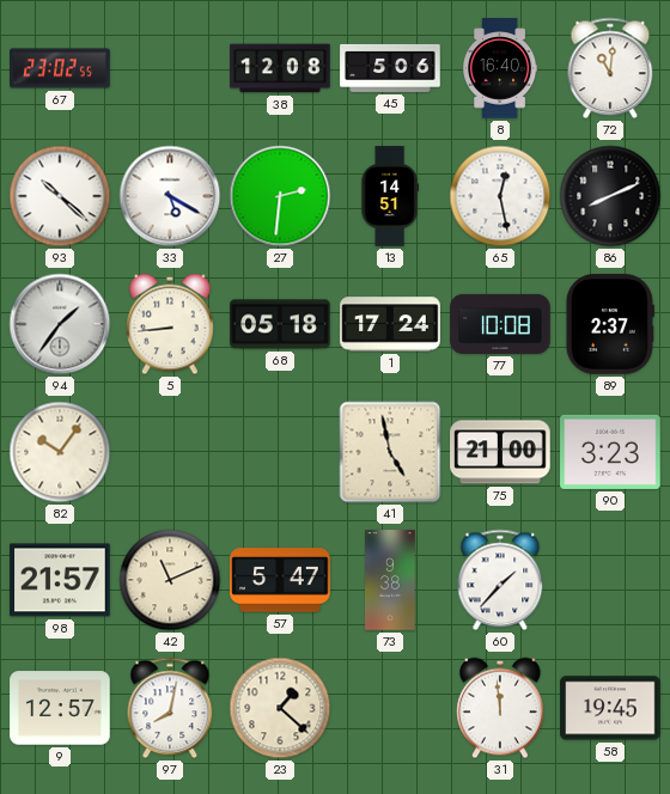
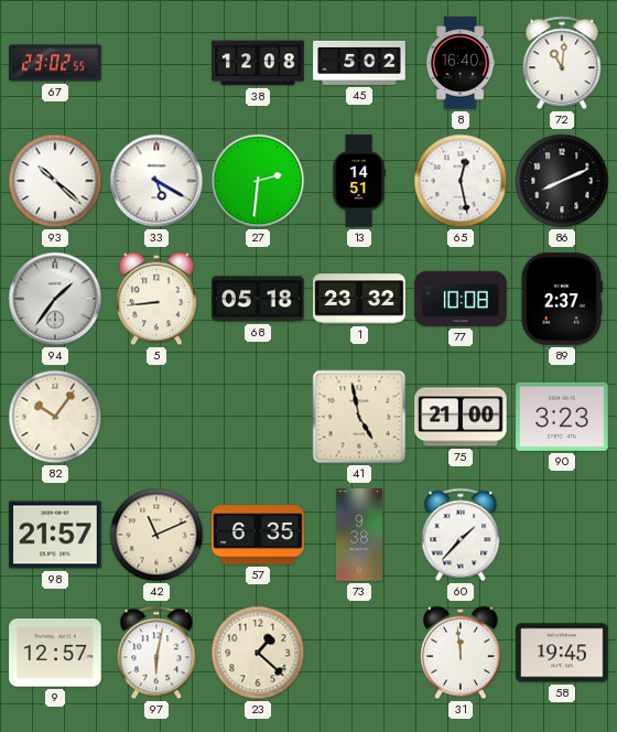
45: 5:06 -> 5:02 (359, 63)
1: 17:24 -> 23:32 (359, 299)
57: 5:47 -> 6:35 (258, 535)
97: 8:02 -> 6:02 (156, 653)
